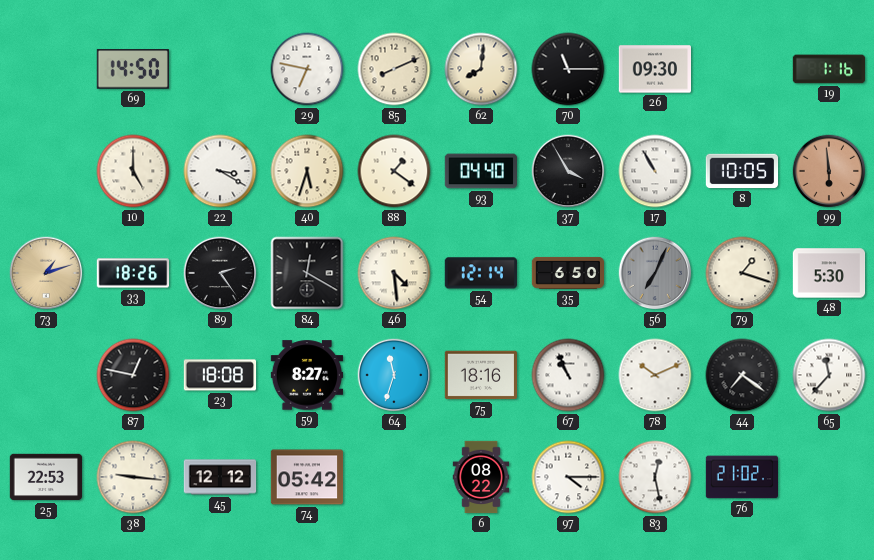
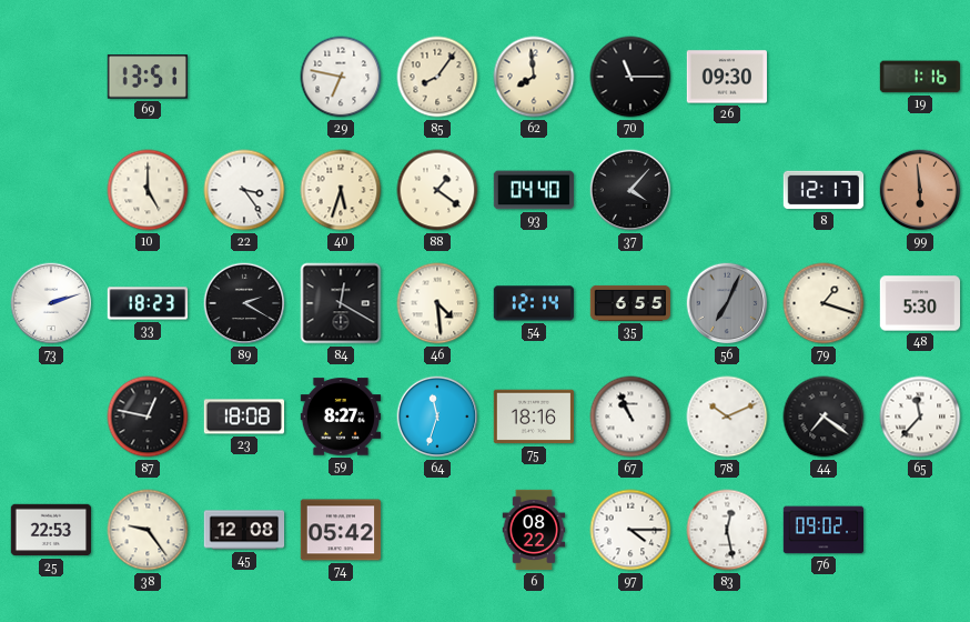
69: 14:50 -> 13:51 (146, 77)
85: 8:11 -> 8:06 (437, 77)
62: 8:01 -> 7:59 (534, 77)
22: 3:20 -> 3:24 (244, 190)
37: 3:55 -> 4:07 (630, 190)
17: 10:55 -> none (655, 171)
8: 10:05 -> 12:17 (824, 190)
73: 1:12 -> 2:12 (51, 303)
73 dial: champagne -> white (51, 303)
33: 18:26 -> 18:23 (148, 303)
89: 2:24 -> 2:20 (244, 303)
35: 6:50 -> 6:55 (630, 303)
38: 9:16 -> 9:24 (148, 530)
45: 12:12 -> 12:08 (244, 530)
76: 21:02 -> 09:02 (822, 530)
